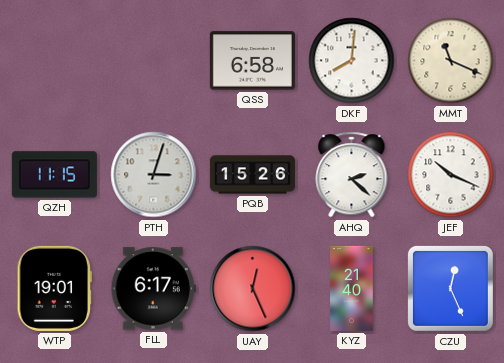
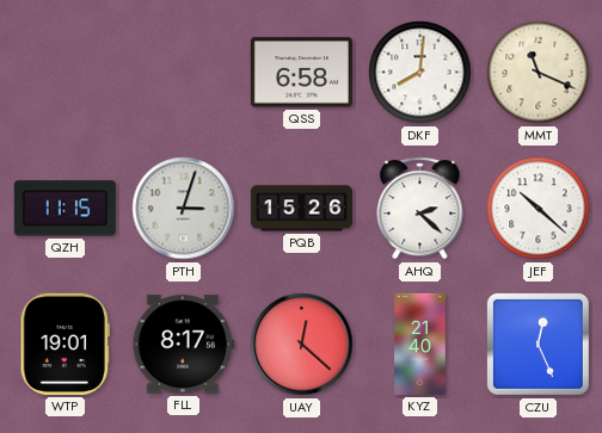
JEF: 10:19 -> 10:22 (539, 209)
FLL: 6:17 -> 8:17 (183, 345)
UAY: 12:26 -> 12:22 (302, 345)
